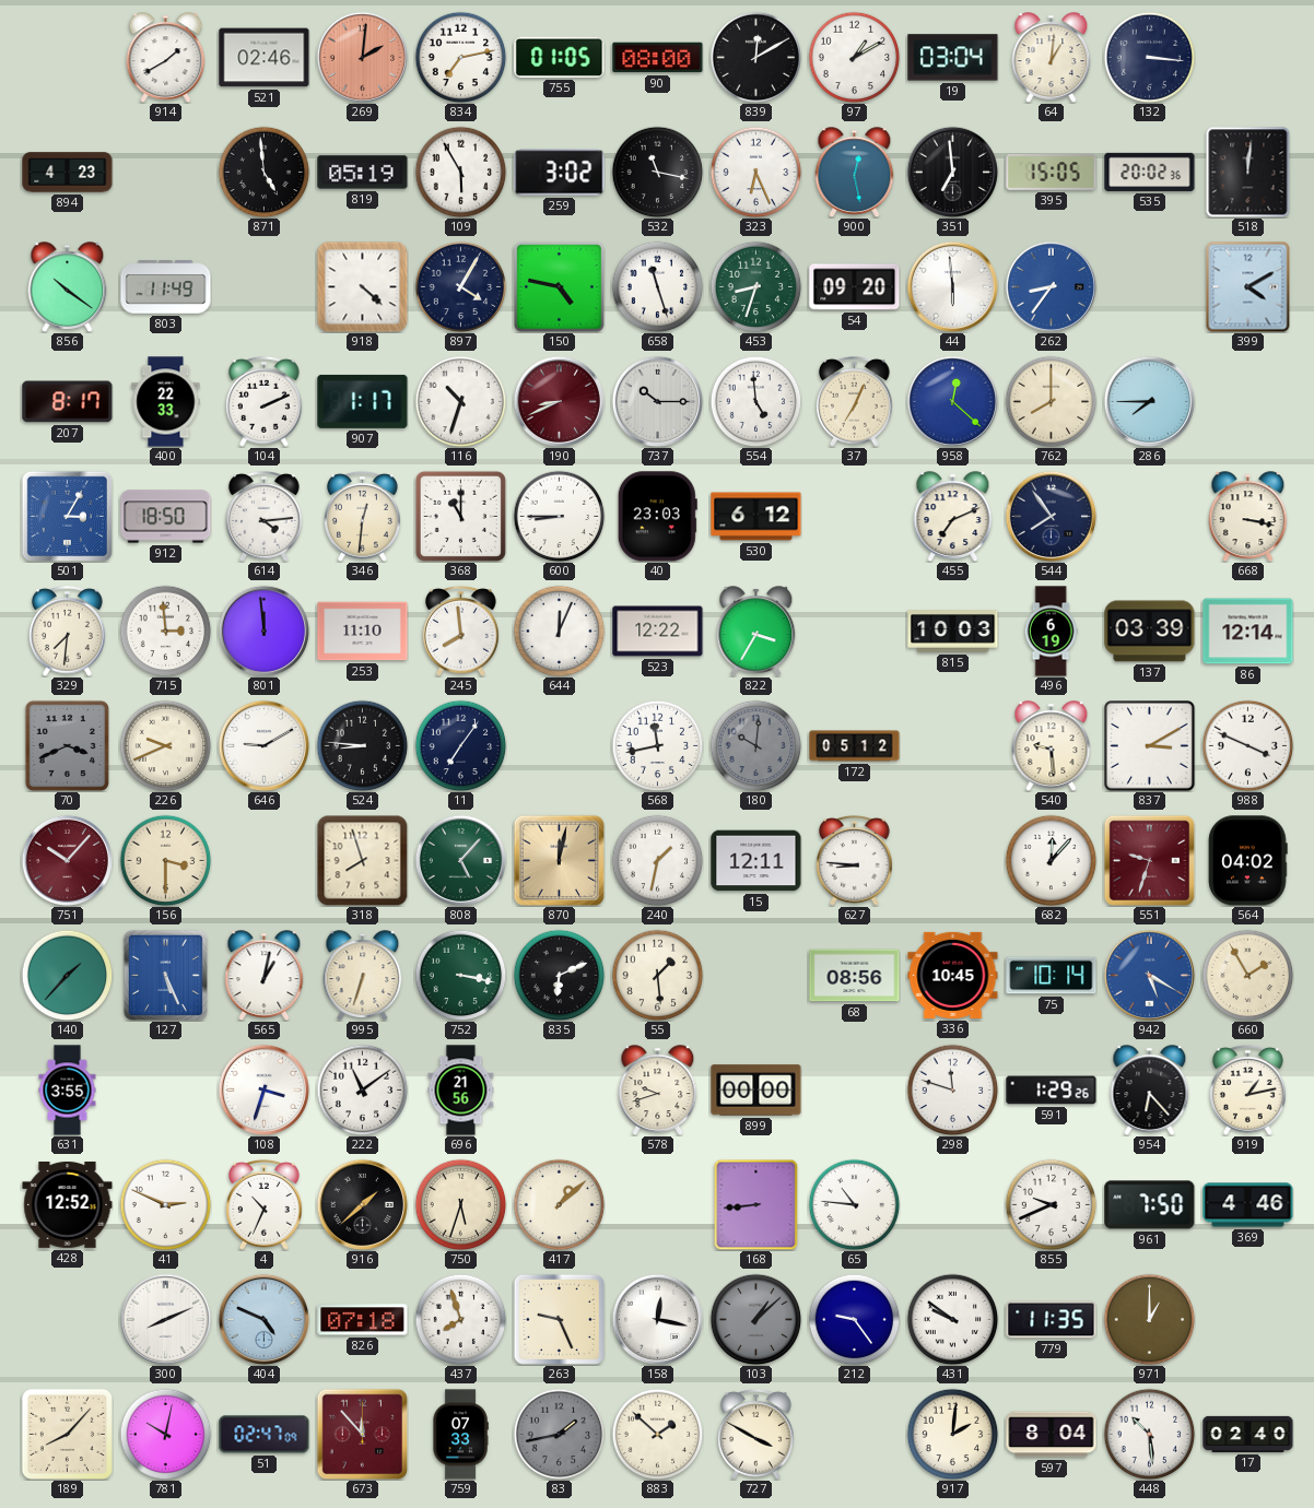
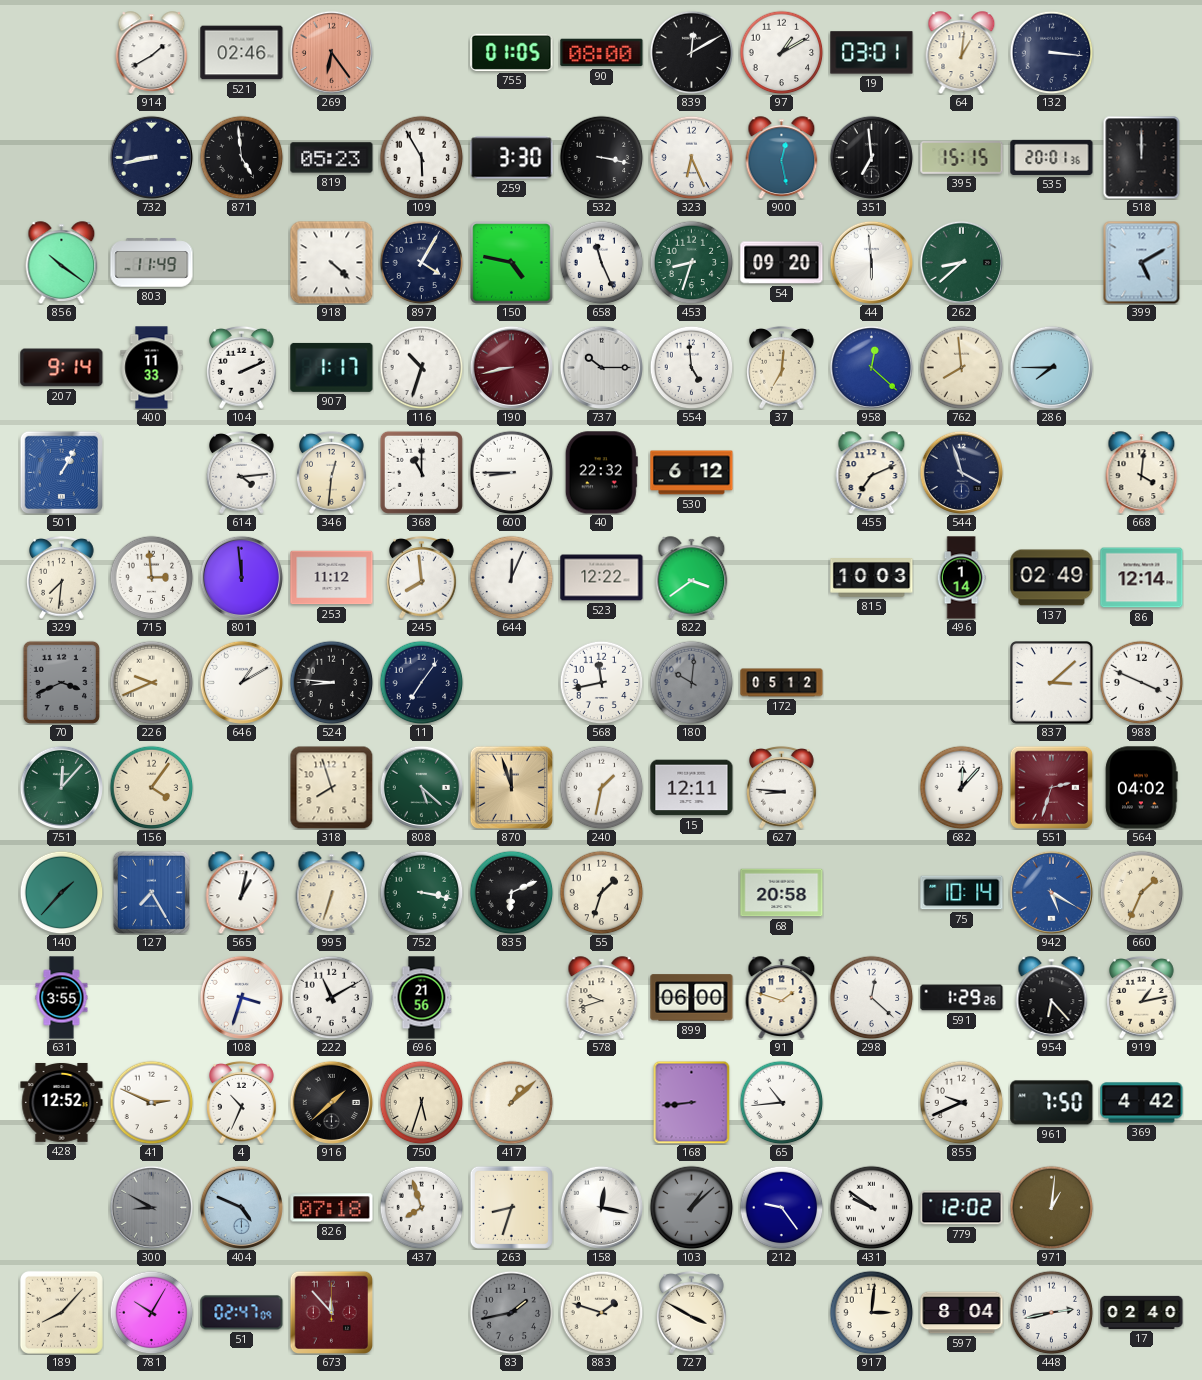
269: 2:01 -> 6:24 (331, 52)
834: 7:13 -> none (460, 57)
19: 03:04 -> 03:01 (872, 53)
894: 4:23 -> none (68, 173)
732: none -> 8:43 (151, 157)
819: 05:19 -> 05:23 (332, 158)
259: 3:02 -> 3:30 (512, 158)
532: 11:17 -> 3:17 (601, 157)
395: 15:05 -> 15:15 (962, 158)
535: 20:02 -> 20:01 (1052, 157)
518: 12:01 -> 12:00 (1142, 157)
658: 11:27 -> 11:26 (601, 262)
262: 8:36 -> 8:38 (961, 262)
262 dial: blue -> green (961, 262)
399: 4:10 -> 5:10 (1142, 262)
207: 8:17 -> 9:14 (62, 368)
400: 22:33 -> 11:33 (152, 368)
190: 8:41 -> 8:43 (511, 367)
37: 7:04 -> 7:01 (782, 367)
762: 8:00 -> 7:59 (961, 367)
501: 3:05 -> 1:05 (61, 472)
912: 18:50 -> none (166, 517)
40: 23:03 -> 22:32 (601, 473)
544: 7:54 -> 3:57 (961, 472)
668: 3:17 -> 4:01 (1142, 473)
253: 11:10 -> 11:12 (332, 578)
822: 3:35 -> 3:39 (692, 578)
496: 6:19 -> 1:14 (961, 578)
137: 03:39 -> 02:49 (1052, 578)
646: 9:10 -> 1:10 (241, 682)
540: 9:29 -> none (1052, 746)
837: 3:10 -> 3:08 (1052, 683)
751: 10:07 -> 12:07 (61, 787)
751 dial: burgundy -> green (61, 787)
156: 3:30 -> 4:06 (151, 787)
808: 5:07 -> 5:22 (421, 787)
870: 12:02 -> 11:57 (511, 787)
551: 9:33 -> 2:33 (1051, 787)
127: 5:26 -> 7:25 (151, 892)
55: 1:29 -> 1:33 (601, 892)
68: 08:56 -> 20:58 (782, 893)
336: 10:45 -> none (953, 975)
660: 1:55 -> 1:34 (1141, 892)
222: 11:09 -> 11:10 (331, 997)
899: 00:00 -> 06:00 (692, 998)
91: none -> 1:48 (782, 998)
298: 11:48 -> 12:22 (871, 997)
65: 10:46 -> 10:44 (781, 1102)
369: 4:46 -> 4:42 (1142, 1103)
300: 8:11 -> 8:50 (151, 1207)
300 dial: white -> grey (151, 1207)
263: 9:26 -> 8:33 (511, 1207)
779: 11:35 -> 12:02 (962, 1208)
971: 1:00 -> 1:01 (1051, 1207)
781: 10:02 -> 10:05 (151, 1312)
759: 07:33 -> none (460, 1435)
883: 1:52 -> 1:48 (601, 1312)
917: 2:01 -> 3:01 (871, 1312)
448: 10:29 -> 2:43 (1051, 1312)
